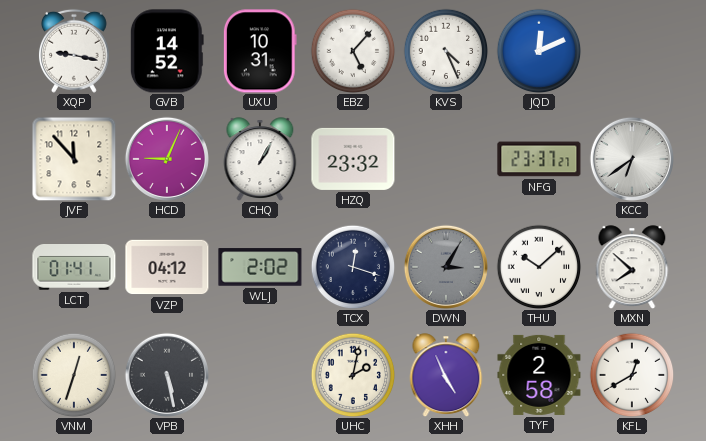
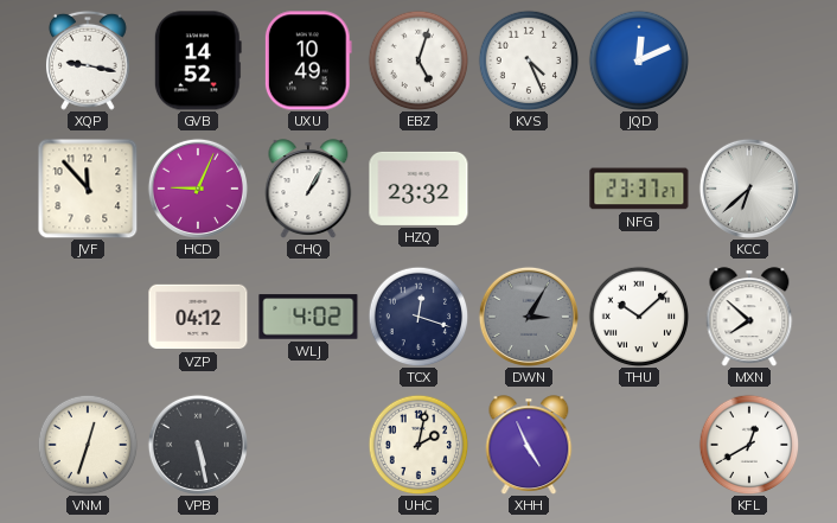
UXU: 10:31 -> 10:49 (308, 60)
EBZ: 5:07 -> 5:03 (418, 60)
KCC: 6:39 -> 6:38 (749, 189)
LCT: 01:41 -> none (74, 268)
WLJ: 2:02 -> 4:02 (308, 317)
TYF: 2:58 -> none (539, 375)
